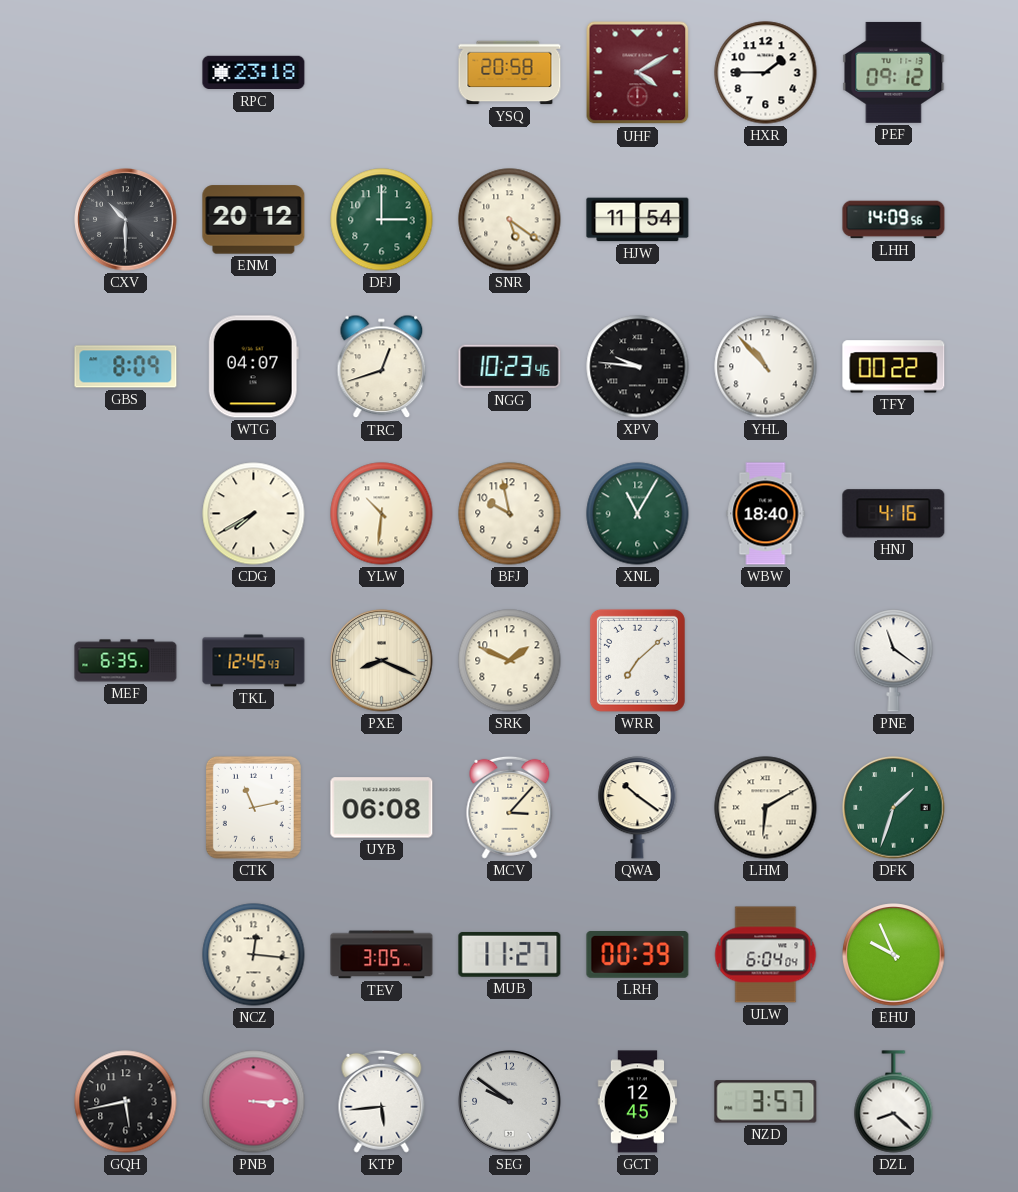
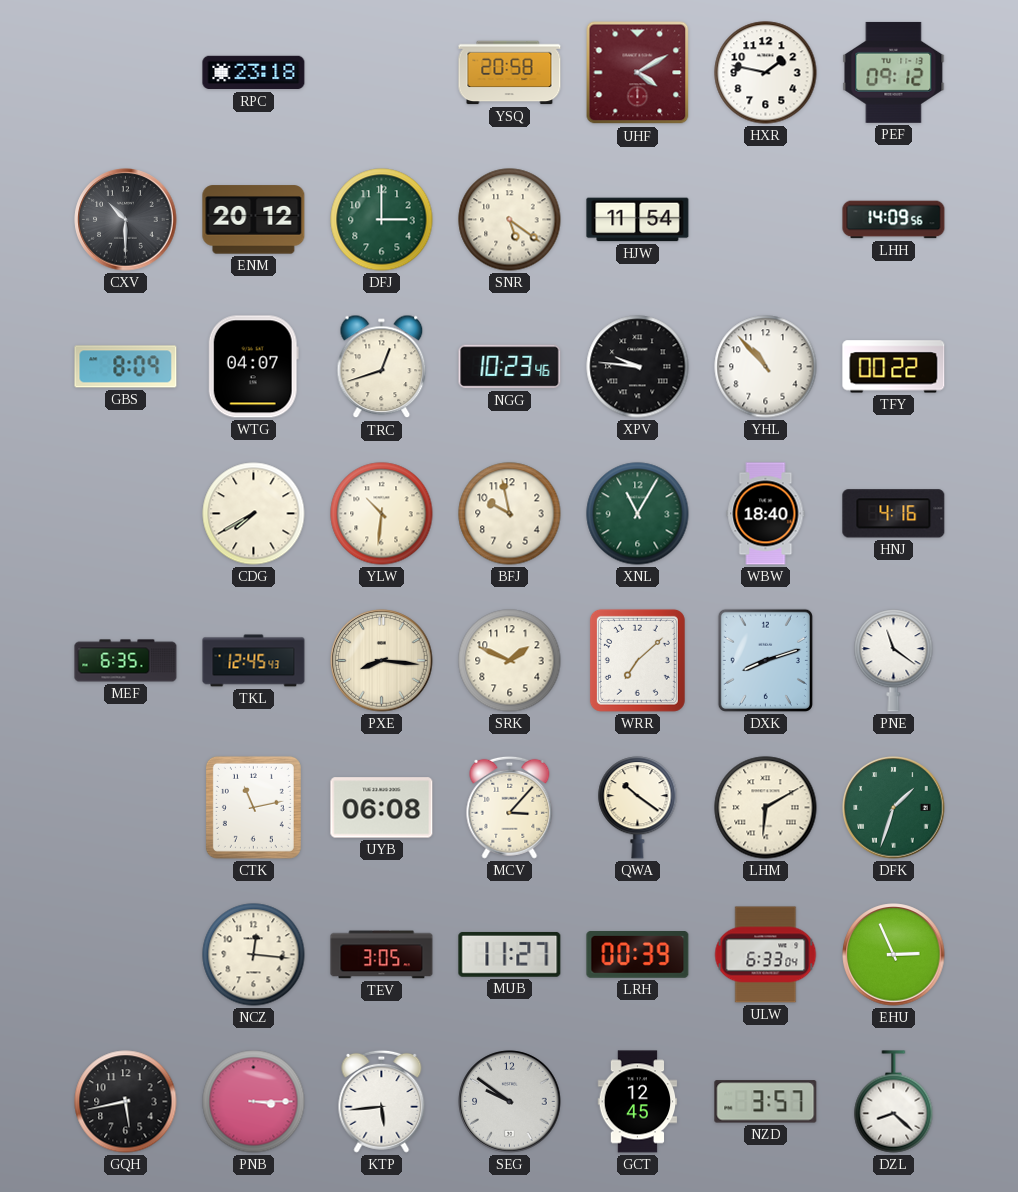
HXR: 1:45 -> 1:47 (766, 73)
PXE: 8:19 -> 8:16 (382, 661)
DXK: none -> 8:12 (765, 660)
ULW: 6:04 -> 6:33 (766, 955)
EHU: 9:56 -> 2:56 (894, 955)
